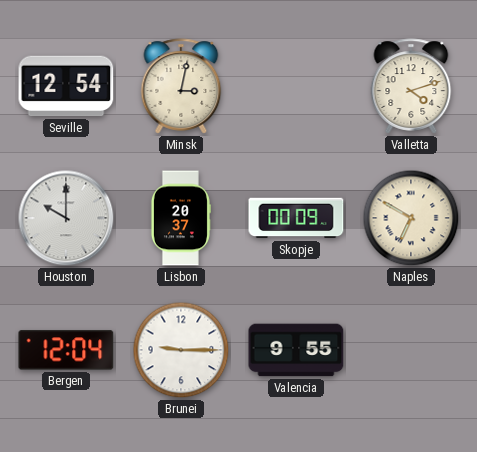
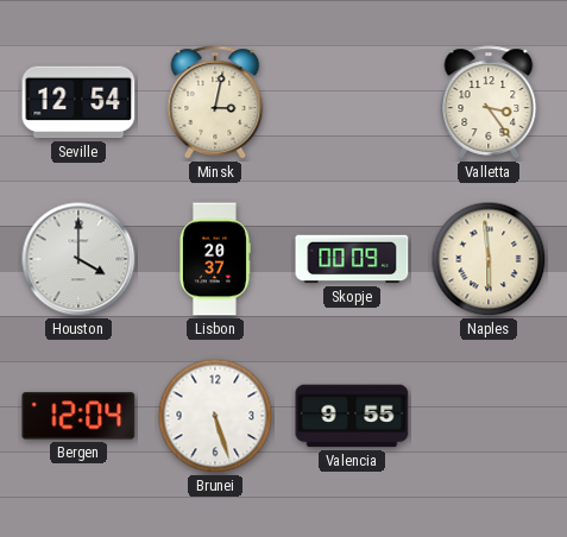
Valletta: 4:12 -> 3:24 (489, 102)
Houston: 10:00 -> 4:00 (78, 259)
Naples: 6:50 -> 5:59 (489, 259)
Brunei: 9:15 -> 5:27 (215, 416)
